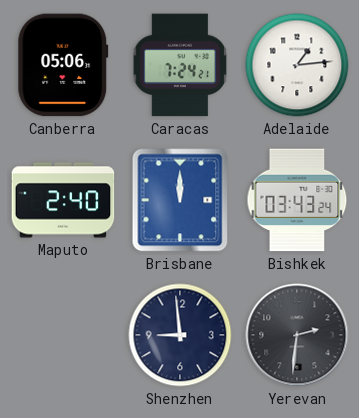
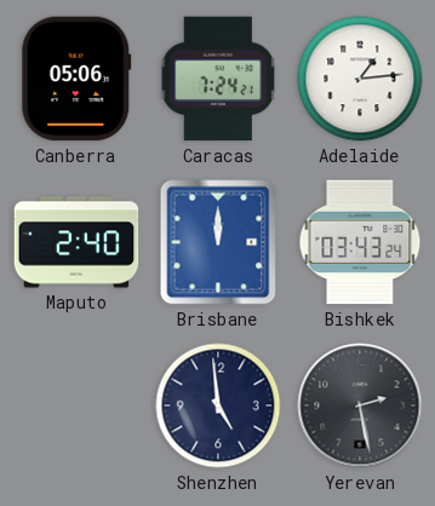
Shenzhen: 8:59 -> 4:59 (218, 406)
Yerevan: 2:31 -> 2:28 (360, 406)
